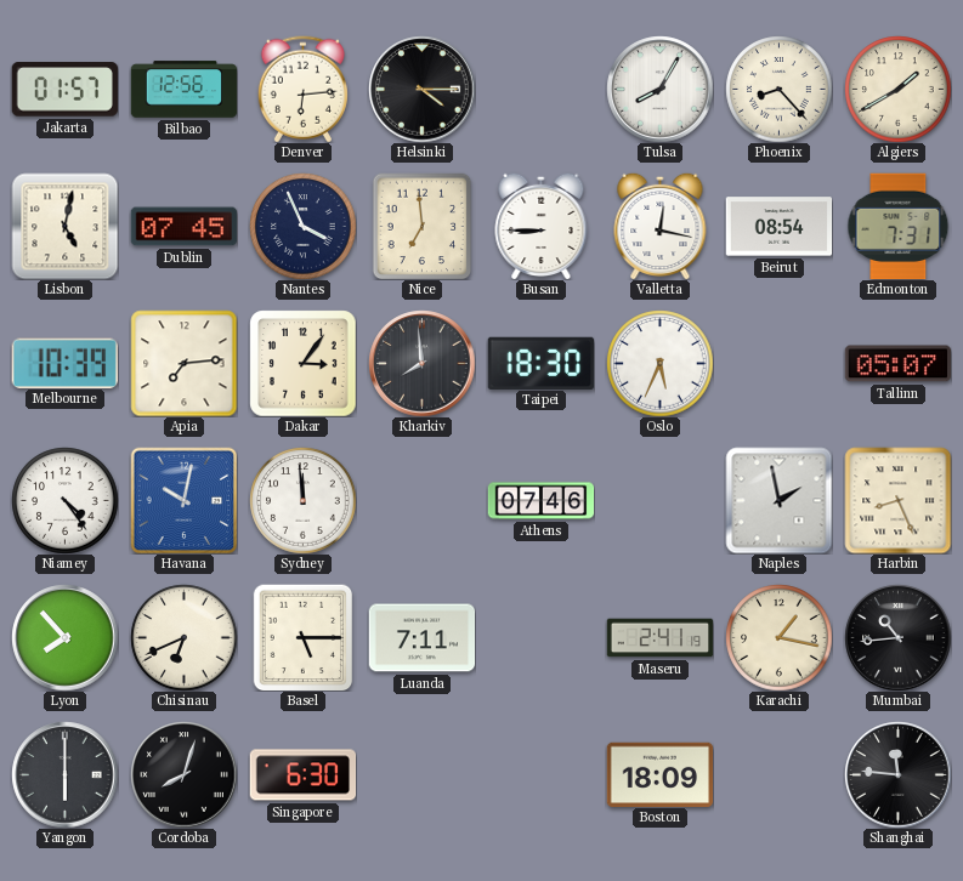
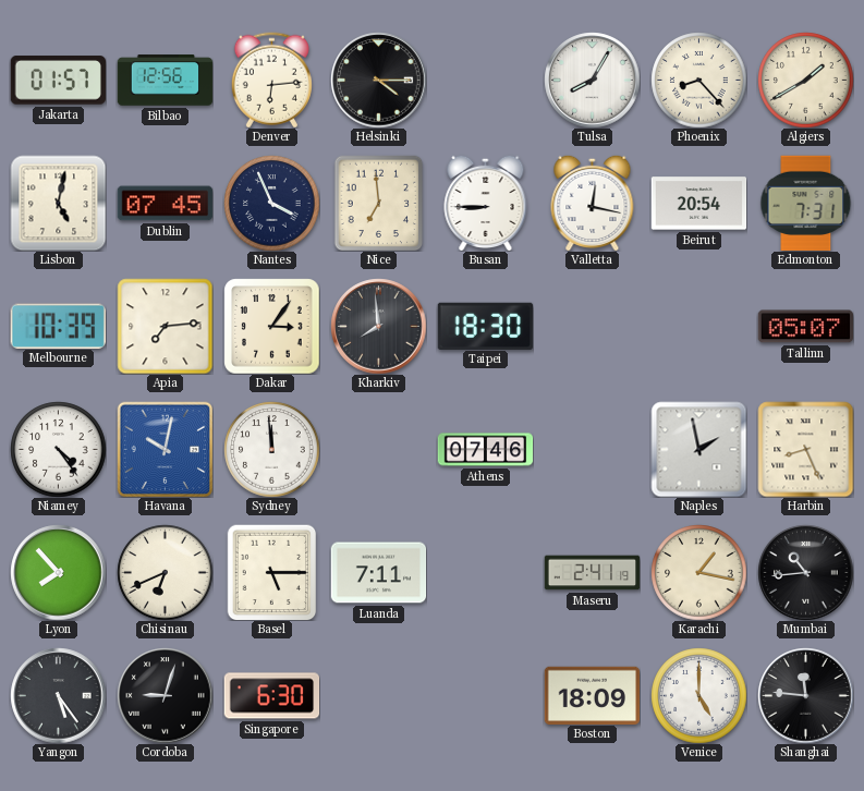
Beirut: 08:54 -> 20:54 (698, 204)
Oslo: 5:34 -> none (659, 363)
Yangon: 6:00 -> 5:24 (58, 695)
Cordoba: 8:03 -> 9:03 (165, 695)
Venice: none -> 5:00 (698, 695)
